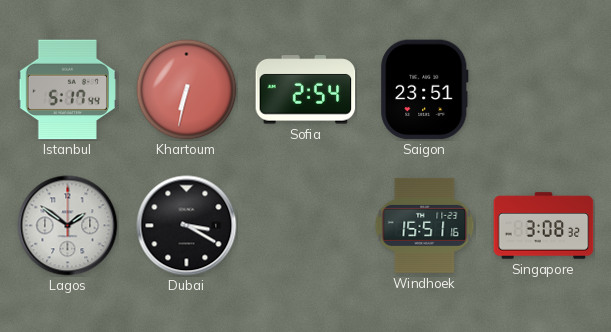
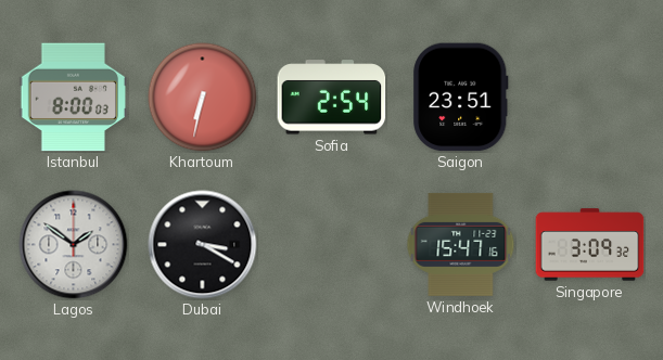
Istanbul: 5:17 -> 8:00 (74, 98)
Windhoek: 15:51 -> 15:47 (461, 244)
Singapore: 3:08 -> 3:09 (590, 245)
